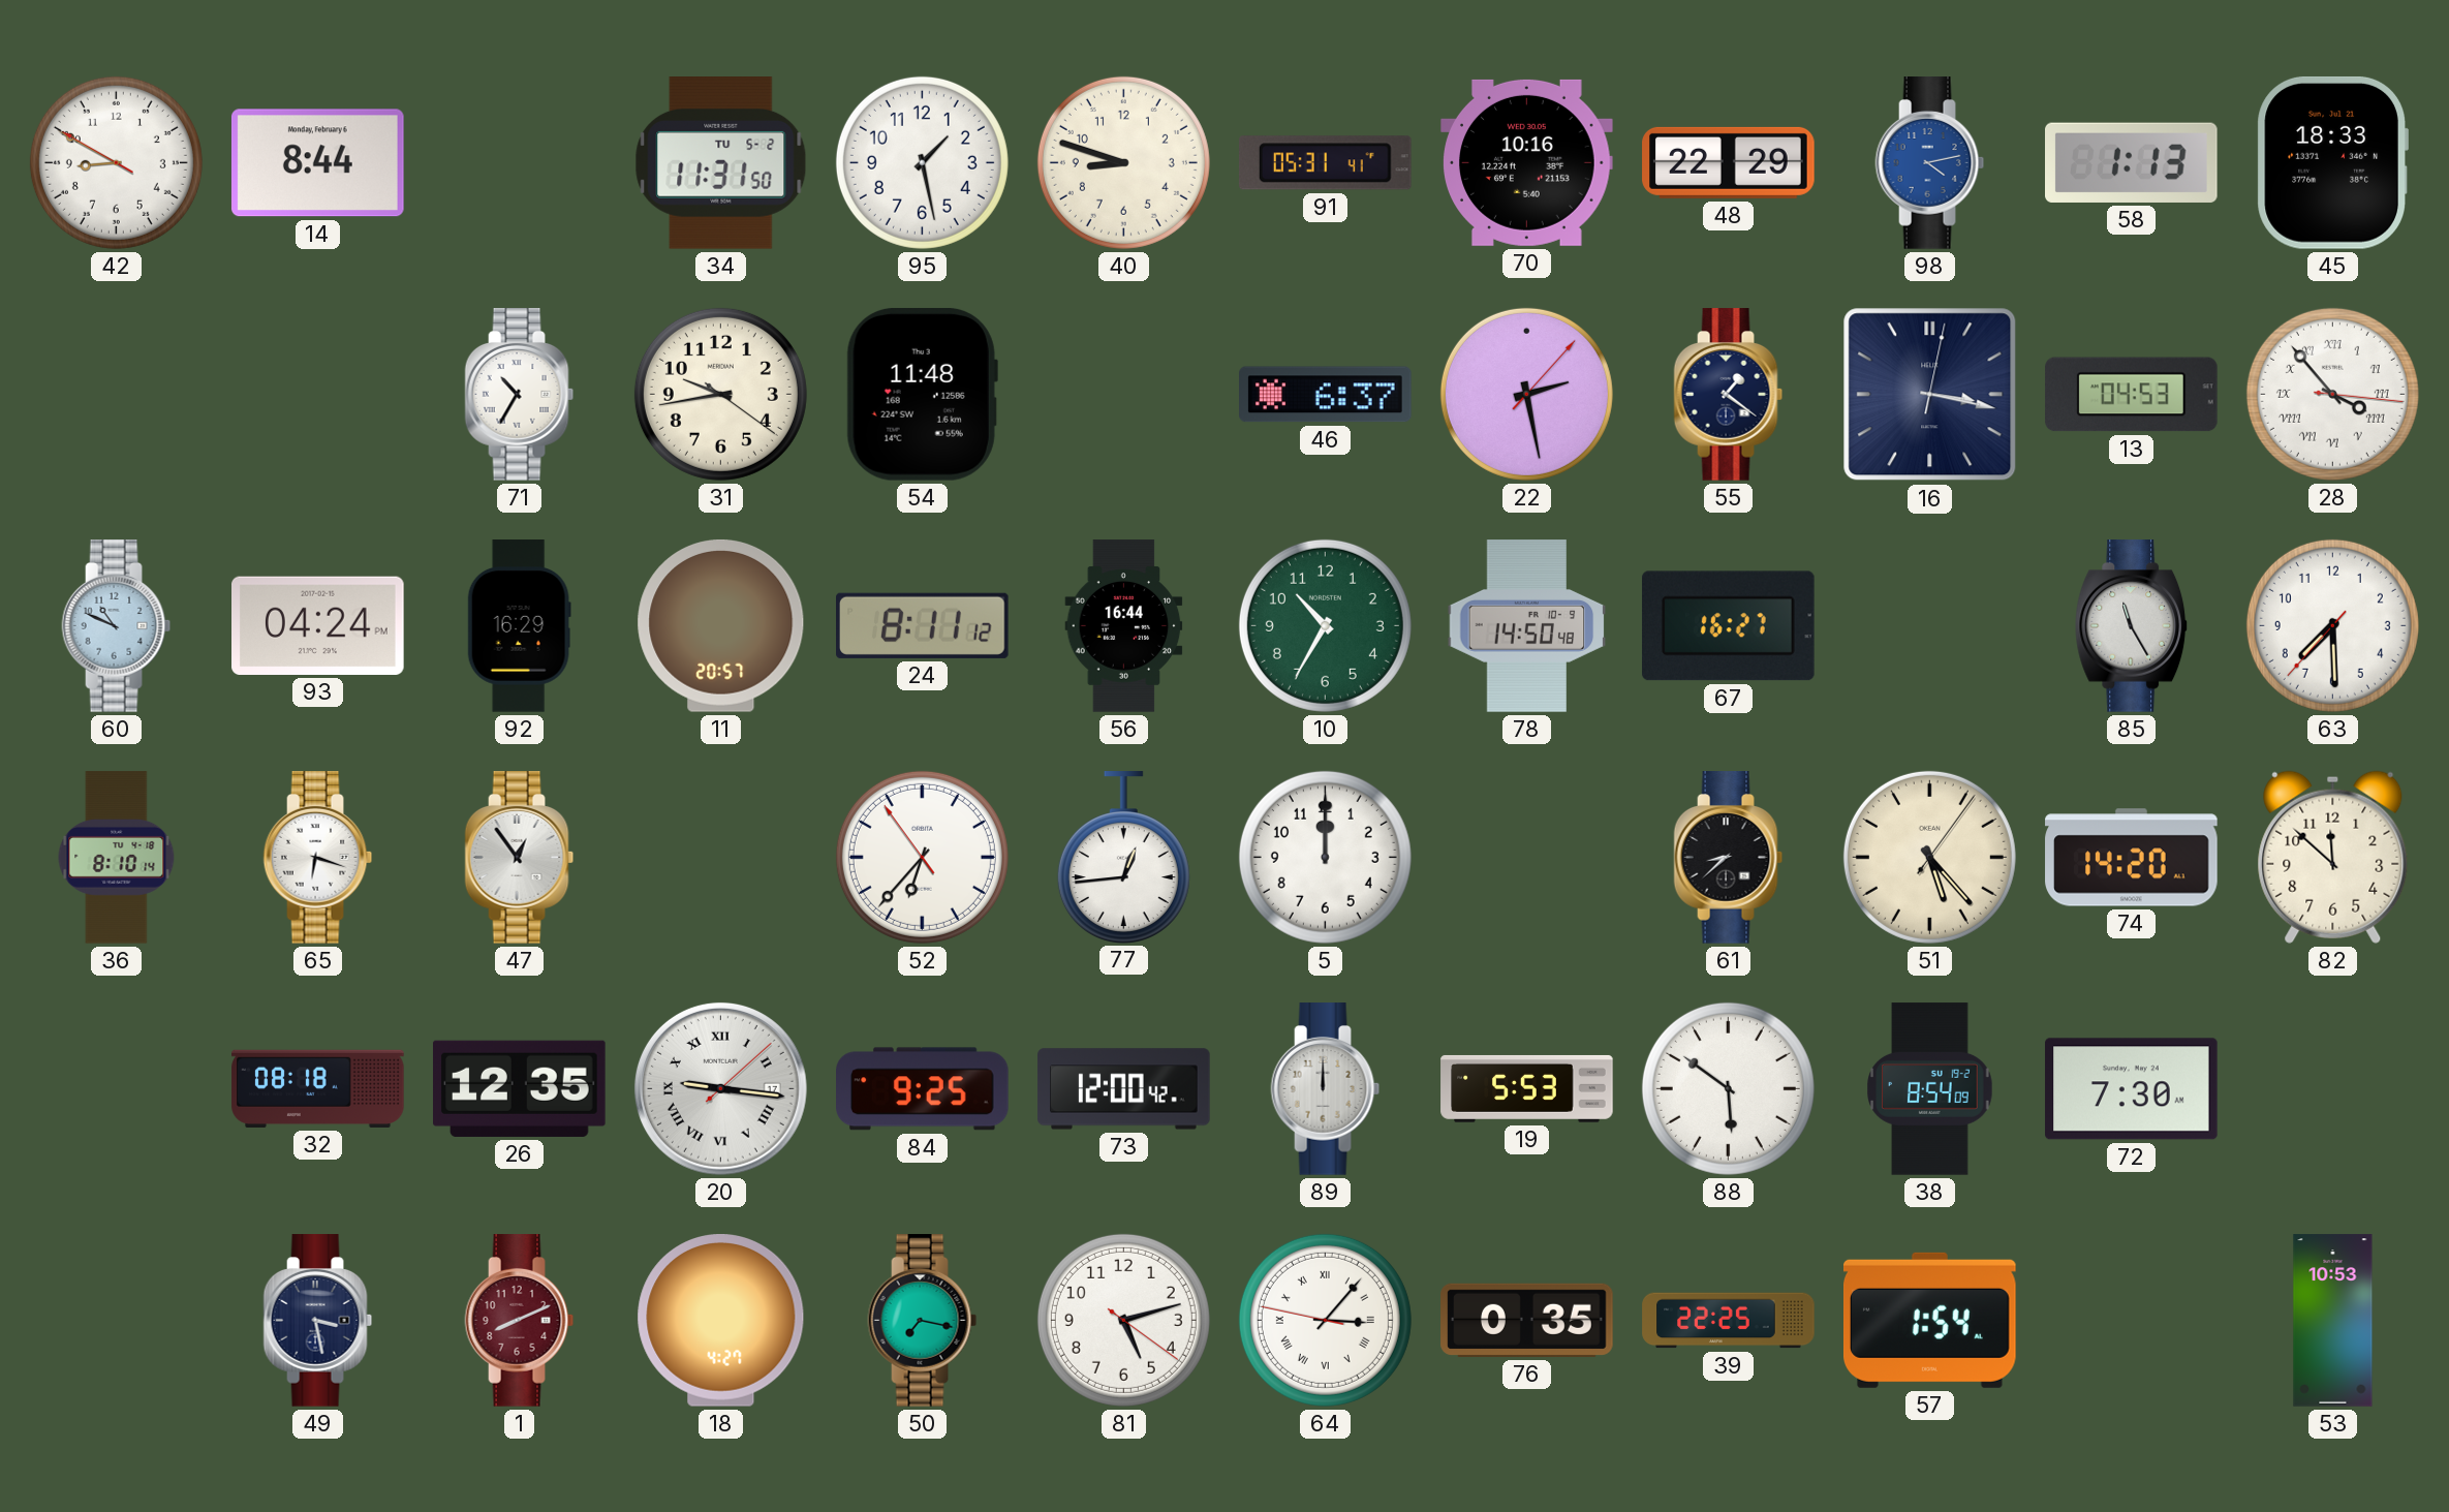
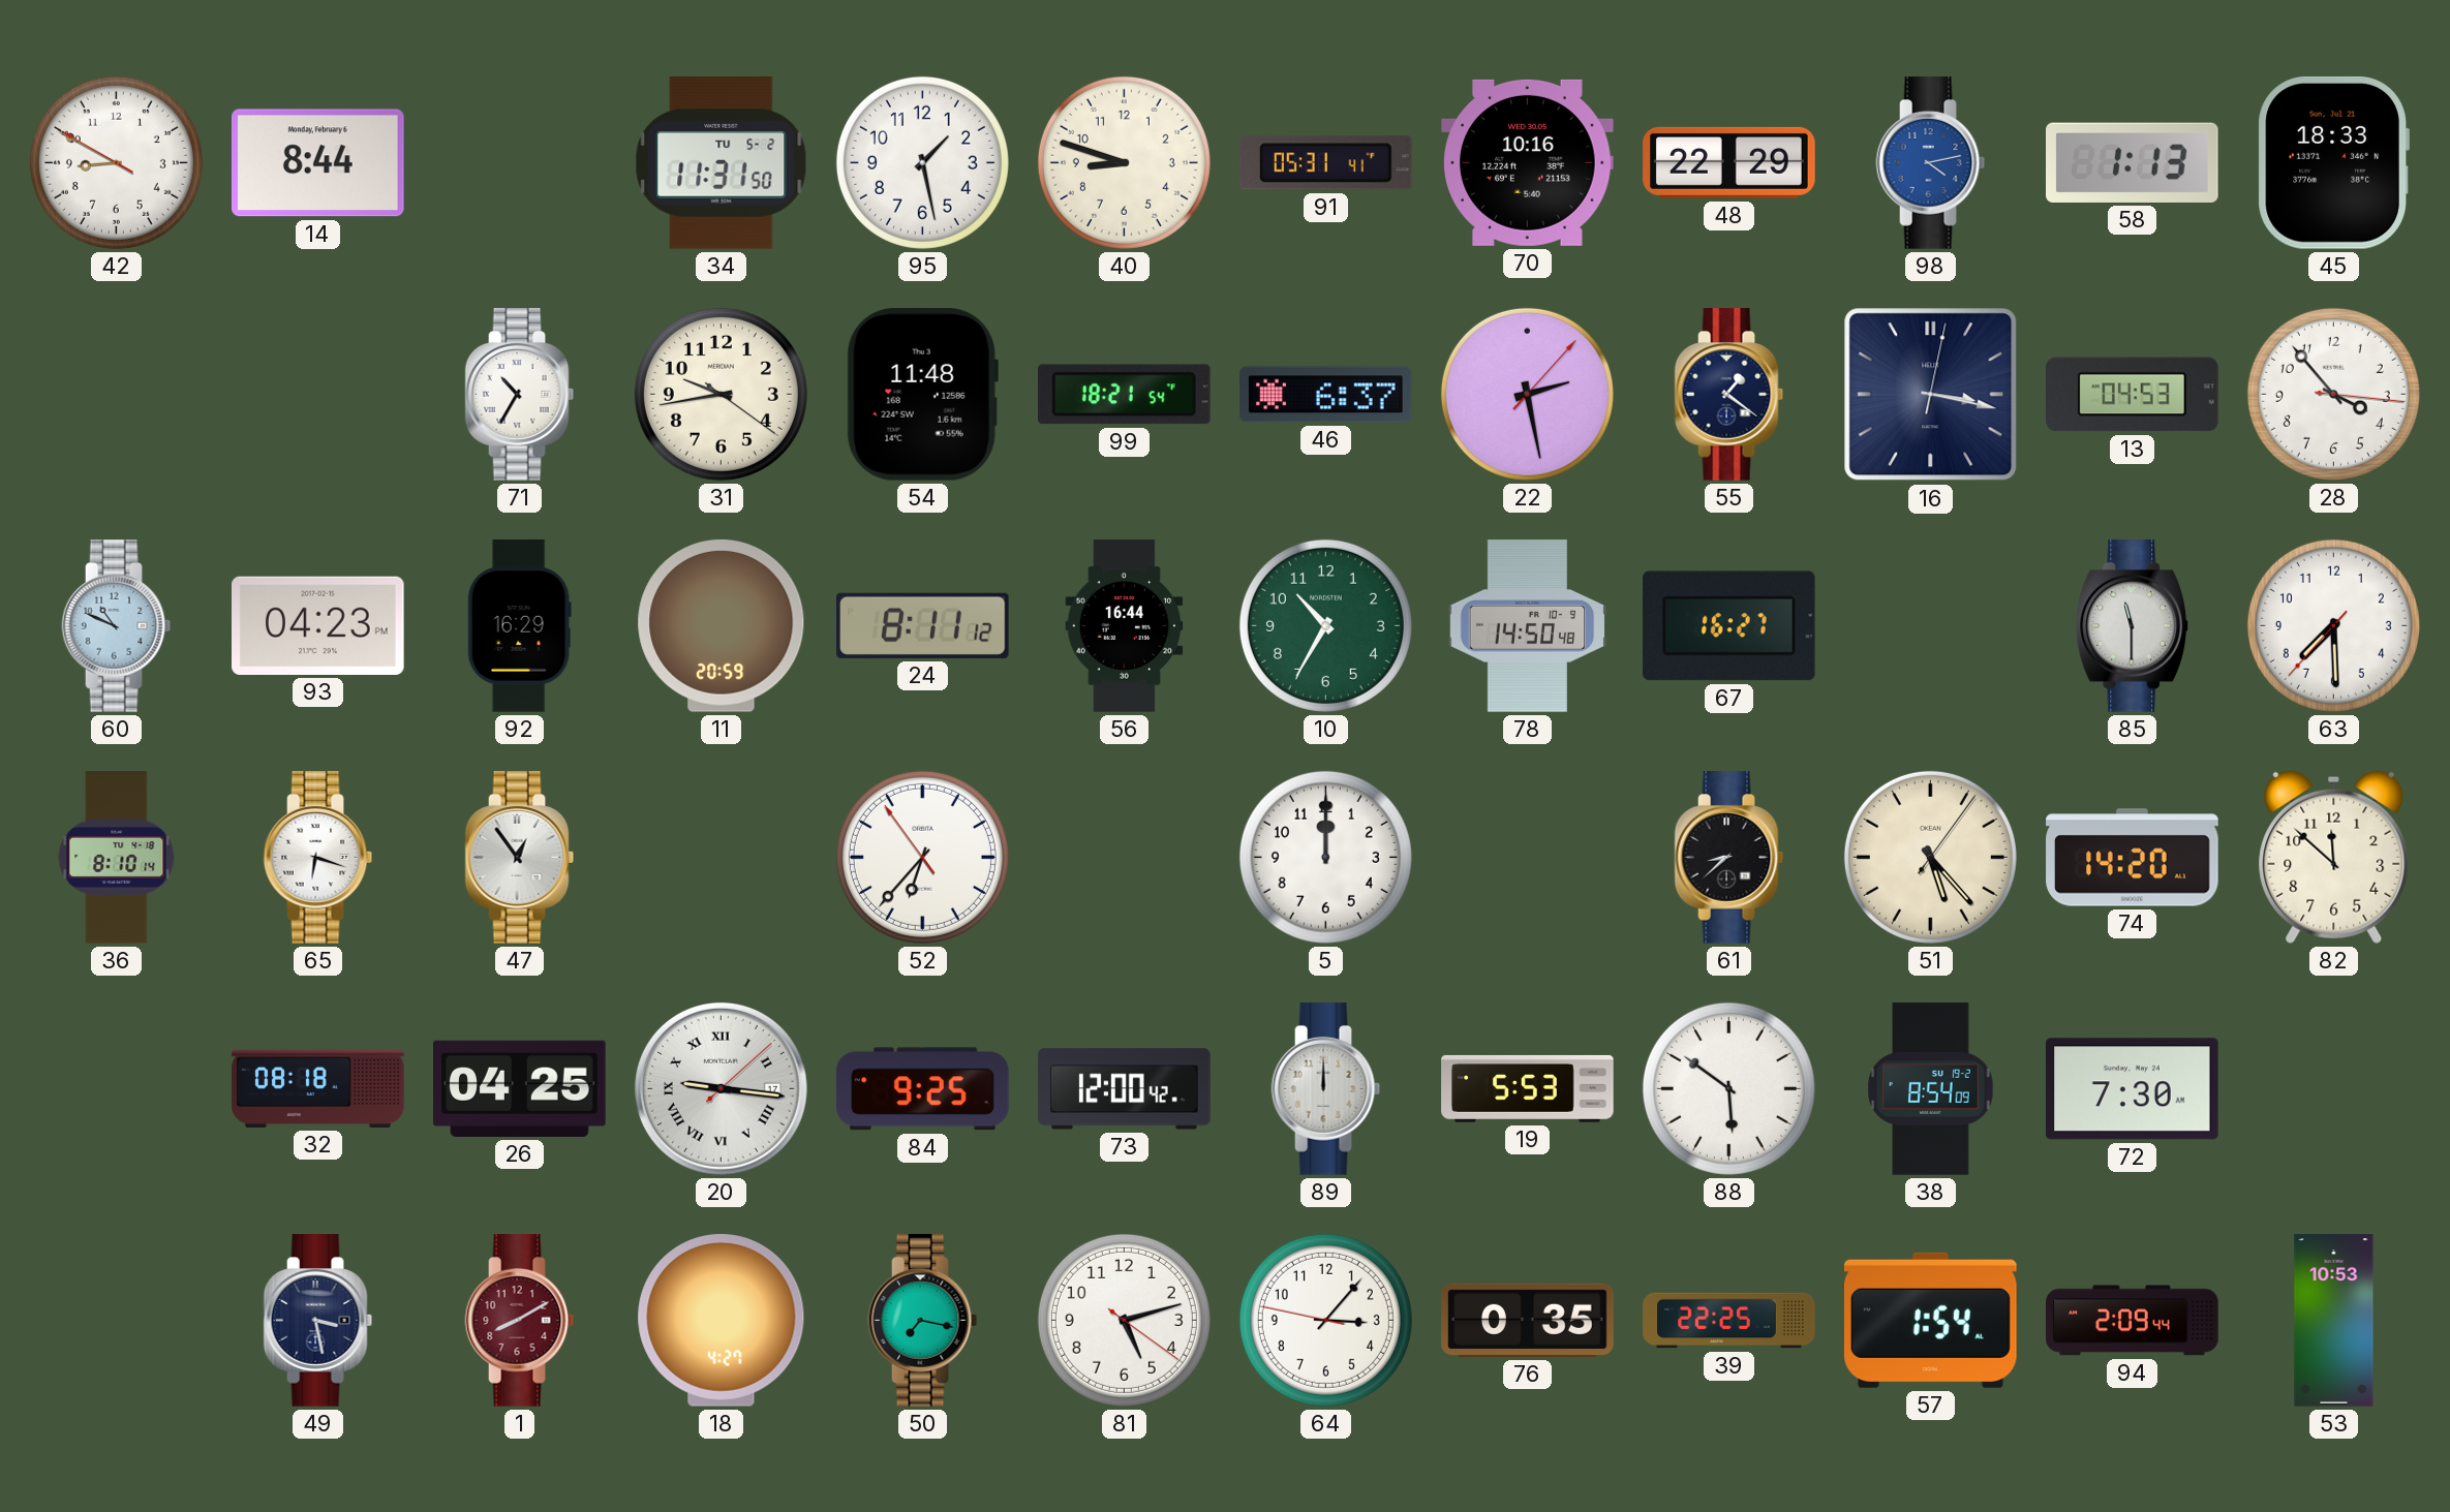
99: none -> 18:21 (1124, 395)
28 numerals: Roman -> Arabic (2333, 394)
93: 04:24 -> 04:23 (318, 625)
11: 20:57 -> 20:59 (722, 625)
85: 11:25 -> 11:30 (2133, 626)
77: 12:44 -> none (1123, 857)
26: 12:35 -> 04:25 (520, 1088)
1: 8:11 -> 8:10 (520, 1321)
64 numerals: Roman -> Arabic (1325, 1320)
94: none -> 2:09 (2133, 1321)
